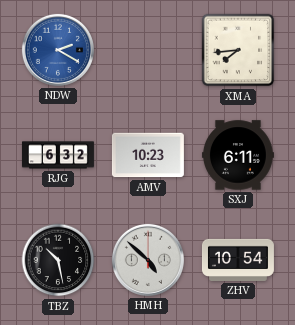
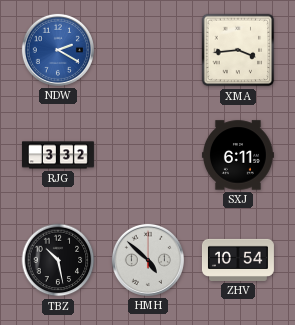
XMA: 7:44 -> 3:44 (238, 50)
RJG: 6:32 -> 3:32 (58, 155)
AMV: 10:23 -> none (148, 155)
